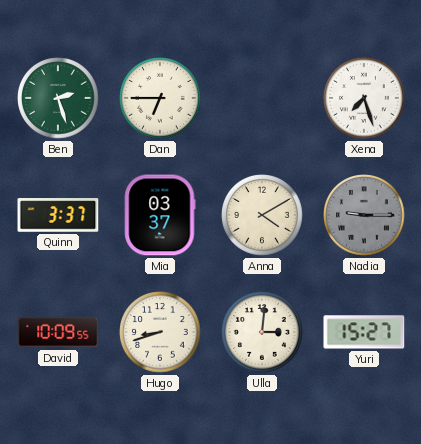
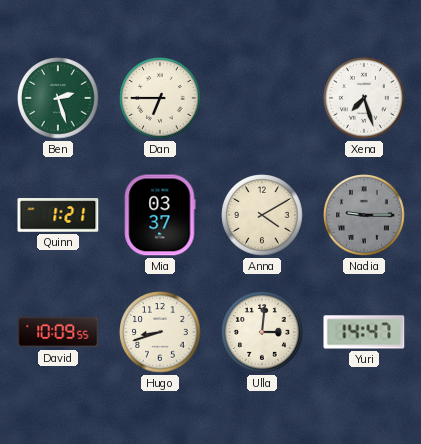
Quinn: 3:37 -> 1:21 (58, 215)
Yuri: 15:27 -> 14:47 (364, 332)
